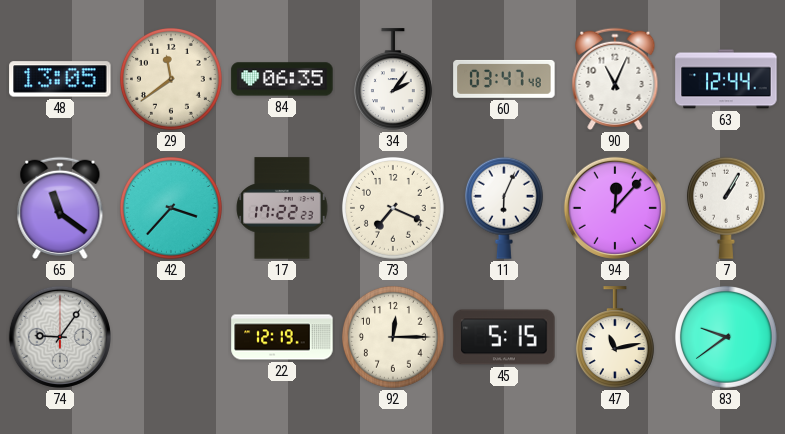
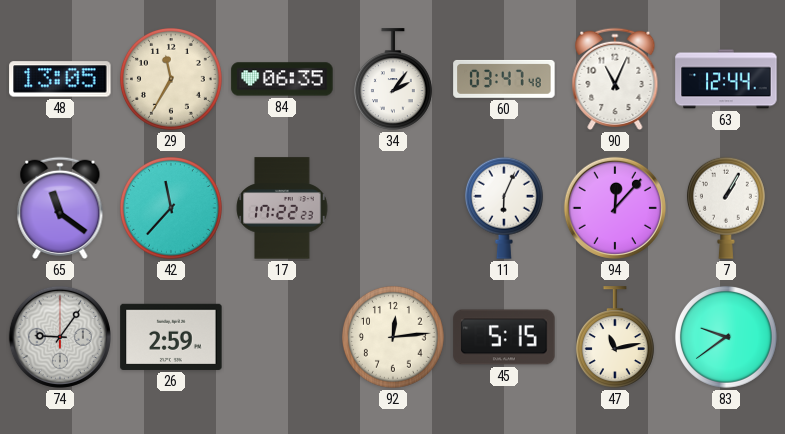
29: 11:39 -> 11:35 (171, 79)
42: 3:37 -> 11:37 (171, 208)
73: 7:19 -> none (393, 208)
26: none -> 2:59 (171, 337)
22: 12:19 -> none (282, 337)
92: 12:15 -> 12:14 (393, 337)
